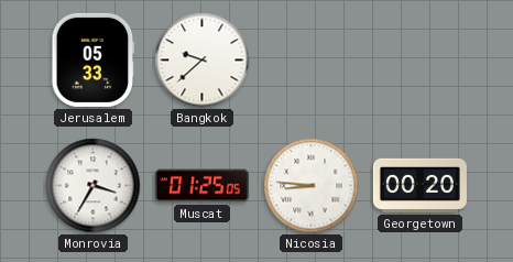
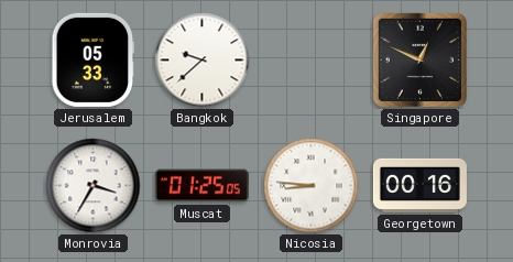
Singapore: none -> 12:49 (419, 59)
Georgetown: 00:20 -> 00:16 (419, 185)
